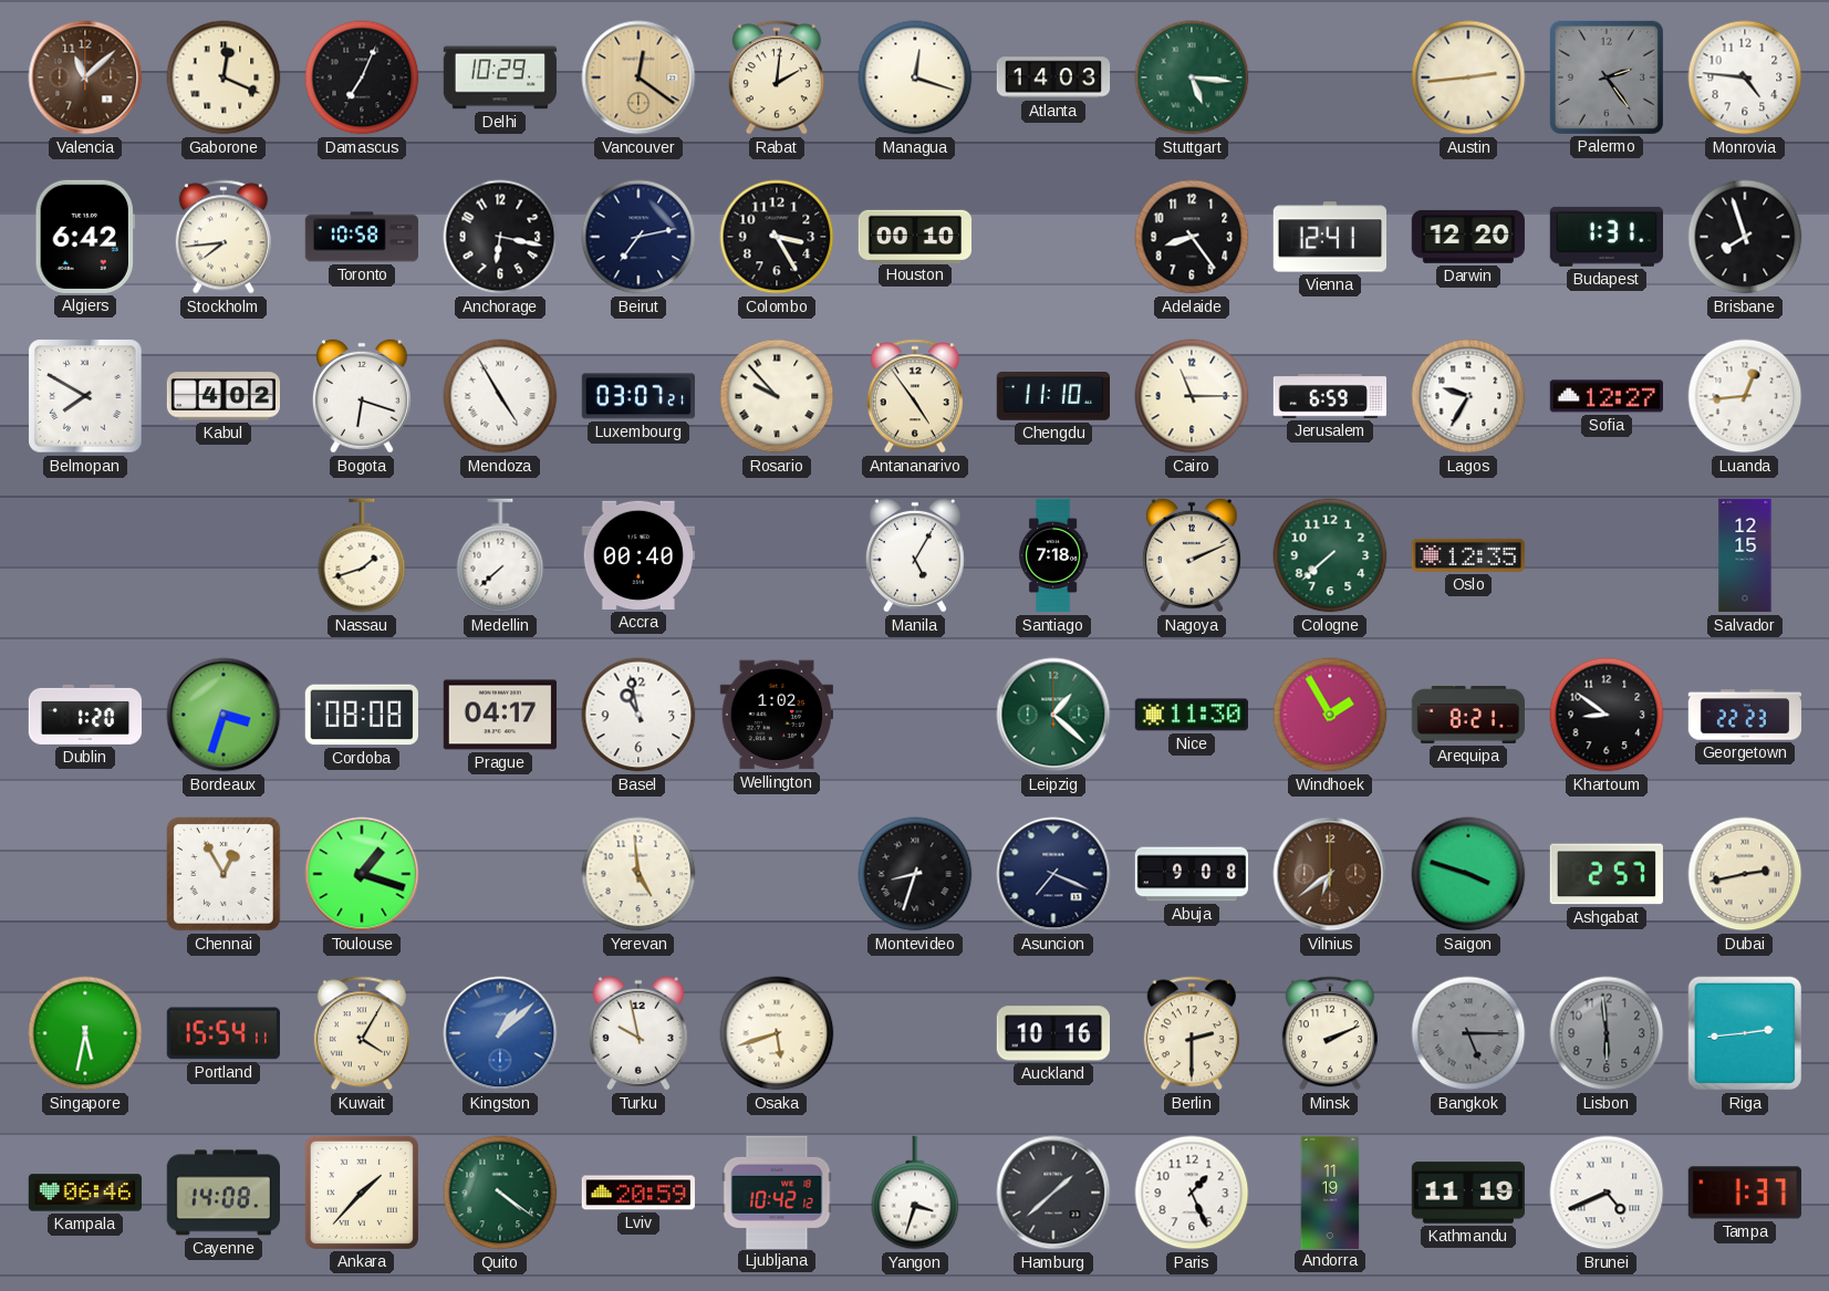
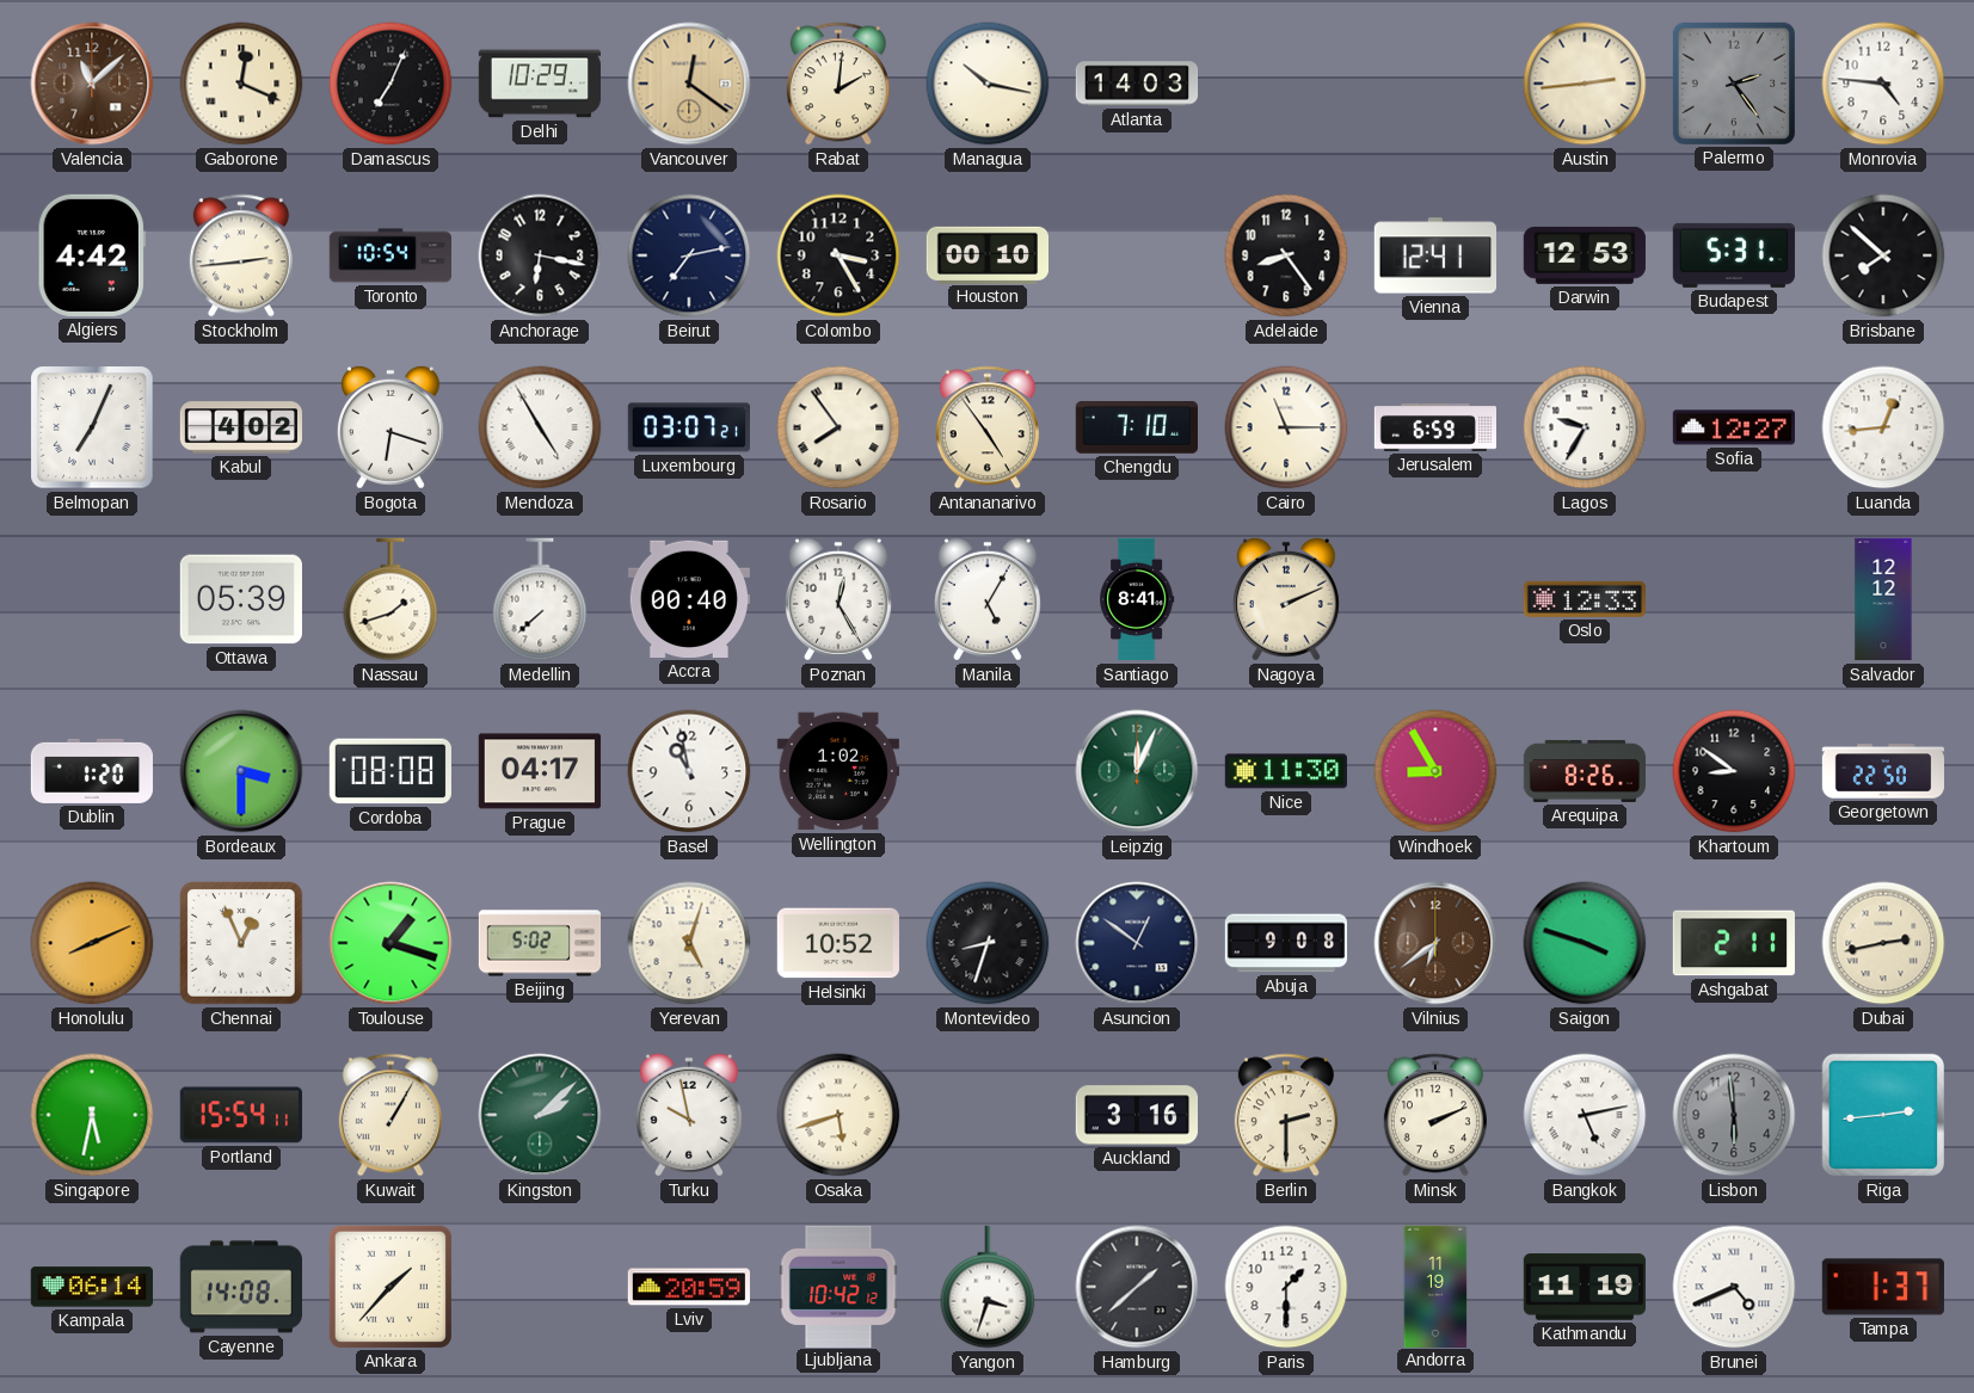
Managua: 12:18 -> 10:17 (988, 84)
Stuttgart: 5:16 -> none (1192, 77)
Algiers: 6:42 -> 4:42 (92, 255)
Stockholm: 7:44 -> 2:44 (241, 255)
Toronto: 10:58 -> 10:54 (389, 255)
Darwin: 12:20 -> 12:53 (1585, 255)
Budapest: 1:31 -> 5:31 (1734, 255)
Brisbane: 7:57 -> 7:52 (1883, 255)
Belmopan: 7:50 -> 7:04 (92, 427)
Rosario: 9:53 -> 7:54 (838, 427)
Chengdu: 11:10 -> 7:10 (1136, 429)
Ottawa: none -> 05:39 (241, 599)
Poznan: none -> 12:25 (838, 599)
Santiago: 7:18 -> 8:41 (1138, 599)
Cologne: 7:38 -> none (1330, 555)
Oslo: 12:35 -> 12:33 (1585, 599)
Salvador: 12:15 -> 12:12 (1883, 599)
Bordeaux: 3:33 -> 3:30 (241, 771)
Leipzig: 1:22 -> 12:04 (1137, 771)
Windhoek: 1:55 -> 8:55 (1435, 771)
Arequipa: 8:21 -> 8:26 (1583, 771)
Georgetown: 22:23 -> 22:50 (1883, 771)
Honolulu: none -> 8:11 (92, 943)
Chennai: 12:55 -> 12:56 (241, 943)
Beijing: none -> 5:02 (540, 943)
Yerevan: 4:59 -> 5:03 (689, 943)
Helsinki: none -> 10:52 (838, 943)
Asuncion: 7:19 -> 12:51 (1137, 943)
Ashgabat: 2:57 -> 2:11 (1734, 943)
Kuwait: 4:05 -> 1:05 (391, 1115)
Kingston: 1:08 -> 2:08 (540, 1115)
Kingston dial: blue -> green (540, 1115)
Auckland: 10:16 -> 3:16 (1136, 1115)
Bangkok: 5:15 -> 5:13 (1585, 1115)
Bangkok dial: grey -> white (1585, 1115)
Kampala: 06:46 -> 06:14 (92, 1287)
Quito: 4:21 -> none (500, 1193)
Paris: 1:26 -> 1:30 (1286, 1287)
